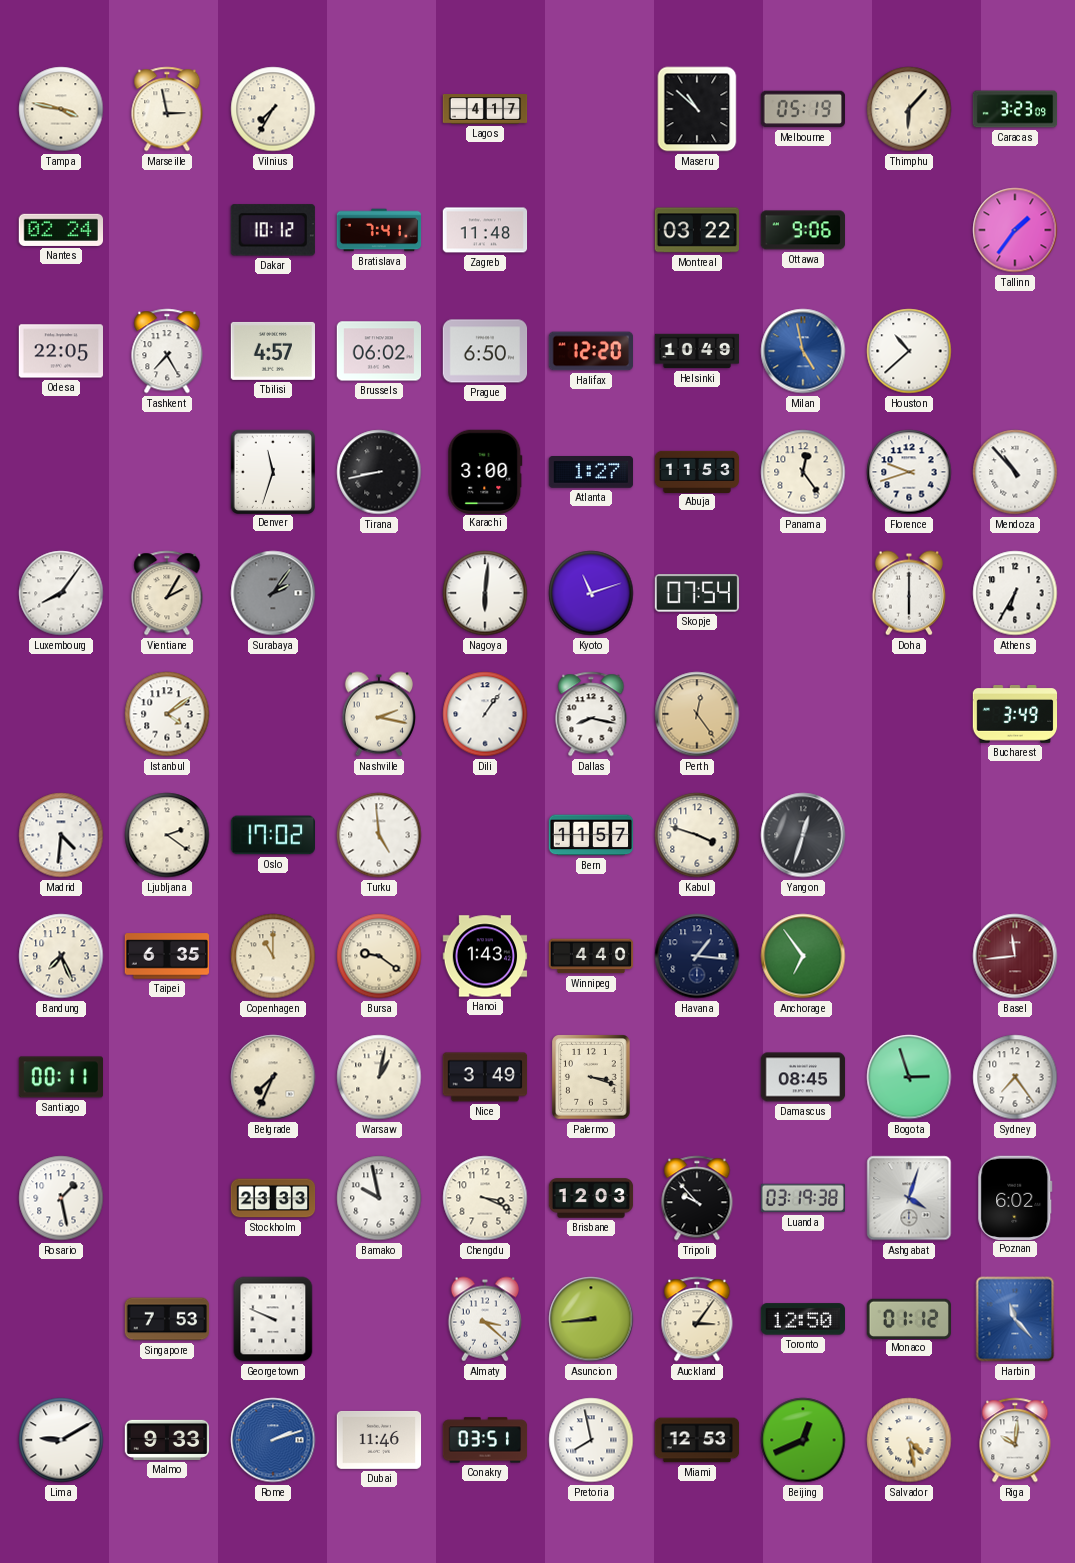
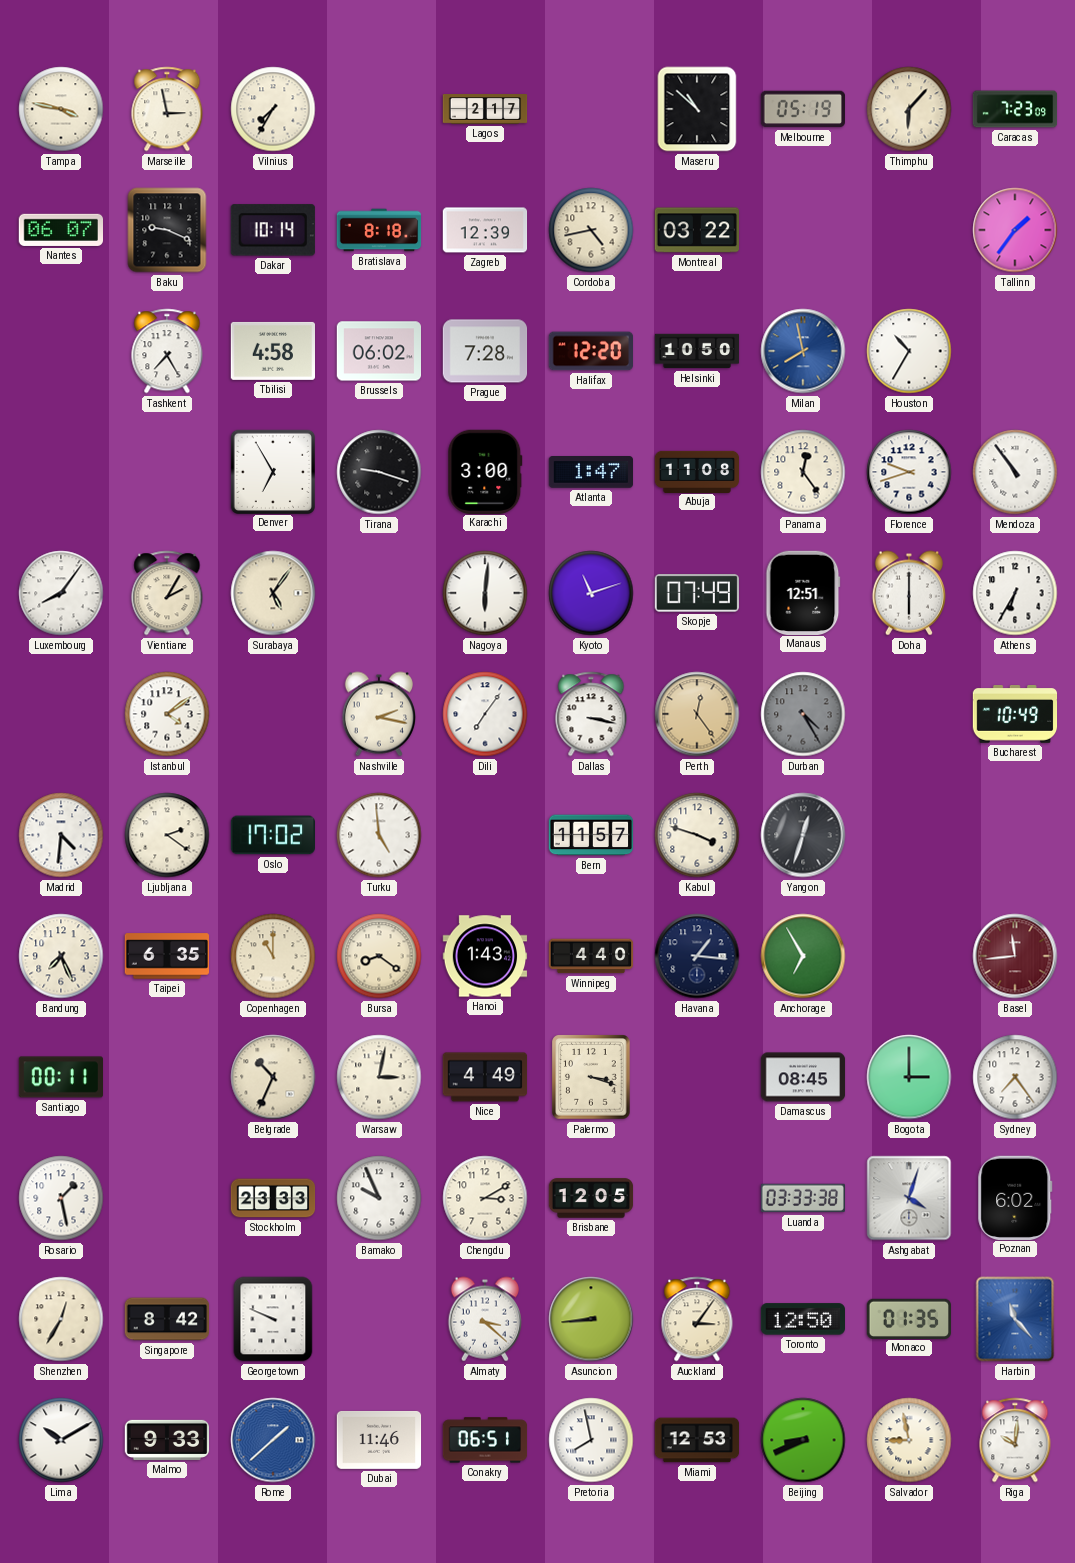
Lagos: 4:17 -> 2:17 (485, 110)
Caracas: 3:23 -> 7:23 (1015, 109)
Nantes: 02:24 -> 06:07 (60, 230)
Baku: none -> 9:19 (167, 230)
Dakar: 10:12 -> 10:14 (273, 230)
Bratislava: 7:41 -> 8:18 (379, 230)
Zagreb: 11:48 -> 12:39 (485, 230)
Cordoba: none -> 4:43 (591, 230)
Ottawa: 9:06 -> none (802, 230)
Odesa: 22:05 -> none (60, 351)
Tbilisi: 4:57 -> 4:58 (272, 351)
Prague: 6:50 -> 7:28 (485, 351)
Helsinki: 10:49 -> 10:50 (697, 351)
Milan: 4:58 -> 7:58 (803, 351)
Houston: 10:38 -> 10:35 (909, 351)
Denver: 11:33 -> 6:55 (272, 471)
Tirana: 8:43 -> 9:18 (379, 472)
Atlanta: 1:27 -> 1:47 (591, 472)
Abuja: 11:53 -> 11:08 (697, 471)
Mendoza: 10:53 -> 10:54 (1015, 472)
Surabaya: 2:06 -> 5:06 (273, 593)
Surabaya dial: grey -> cream (273, 593)
Skopje: 07:54 -> 07:49 (696, 593)
Manaus: none -> 12:51 (803, 592)
Dili: 1:06 -> 7:06 (485, 714)
Dallas: 8:17 -> 3:17 (591, 714)
Durban: none -> 4:25 (803, 714)
Bucharest: 3:49 -> 10:49 (1015, 714)
Bursa: 9:21 -> 8:21 (379, 956)
Anchorage: 6:54 -> 6:55 (803, 956)
Belgrade: 7:34 -> 10:34 (273, 1077)
Warsaw: 1:02 -> 3:02 (379, 1077)
Nice: 3:49 -> 4:49 (485, 1077)
Bogota: 2:57 -> 3:00 (909, 1077)
Bamako: 9:58 -> 9:56 (379, 1198)
Chengdu: 3:19 -> 3:10 (485, 1198)
Brisbane: 12:03 -> 12:05 (591, 1198)
Tripoli: 9:53 -> none (697, 1198)
Luanda: 03:19 -> 03:33 (802, 1198)
Shenzhen: none -> 12:35 (61, 1319)
Singapore: 7:53 -> 8:42 (167, 1319)
Monaco: 01:12 -> 01:35 (908, 1318)
Lima: 9:10 -> 10:10 (61, 1440)
Rome: 2:12 -> 1:38 (273, 1440)
Conakry: 03:51 -> 06:51 (485, 1440)
Beijing: 12:41 -> 8:41 (803, 1440)
Salvador: 4:28 -> 8:58 (909, 1440)
